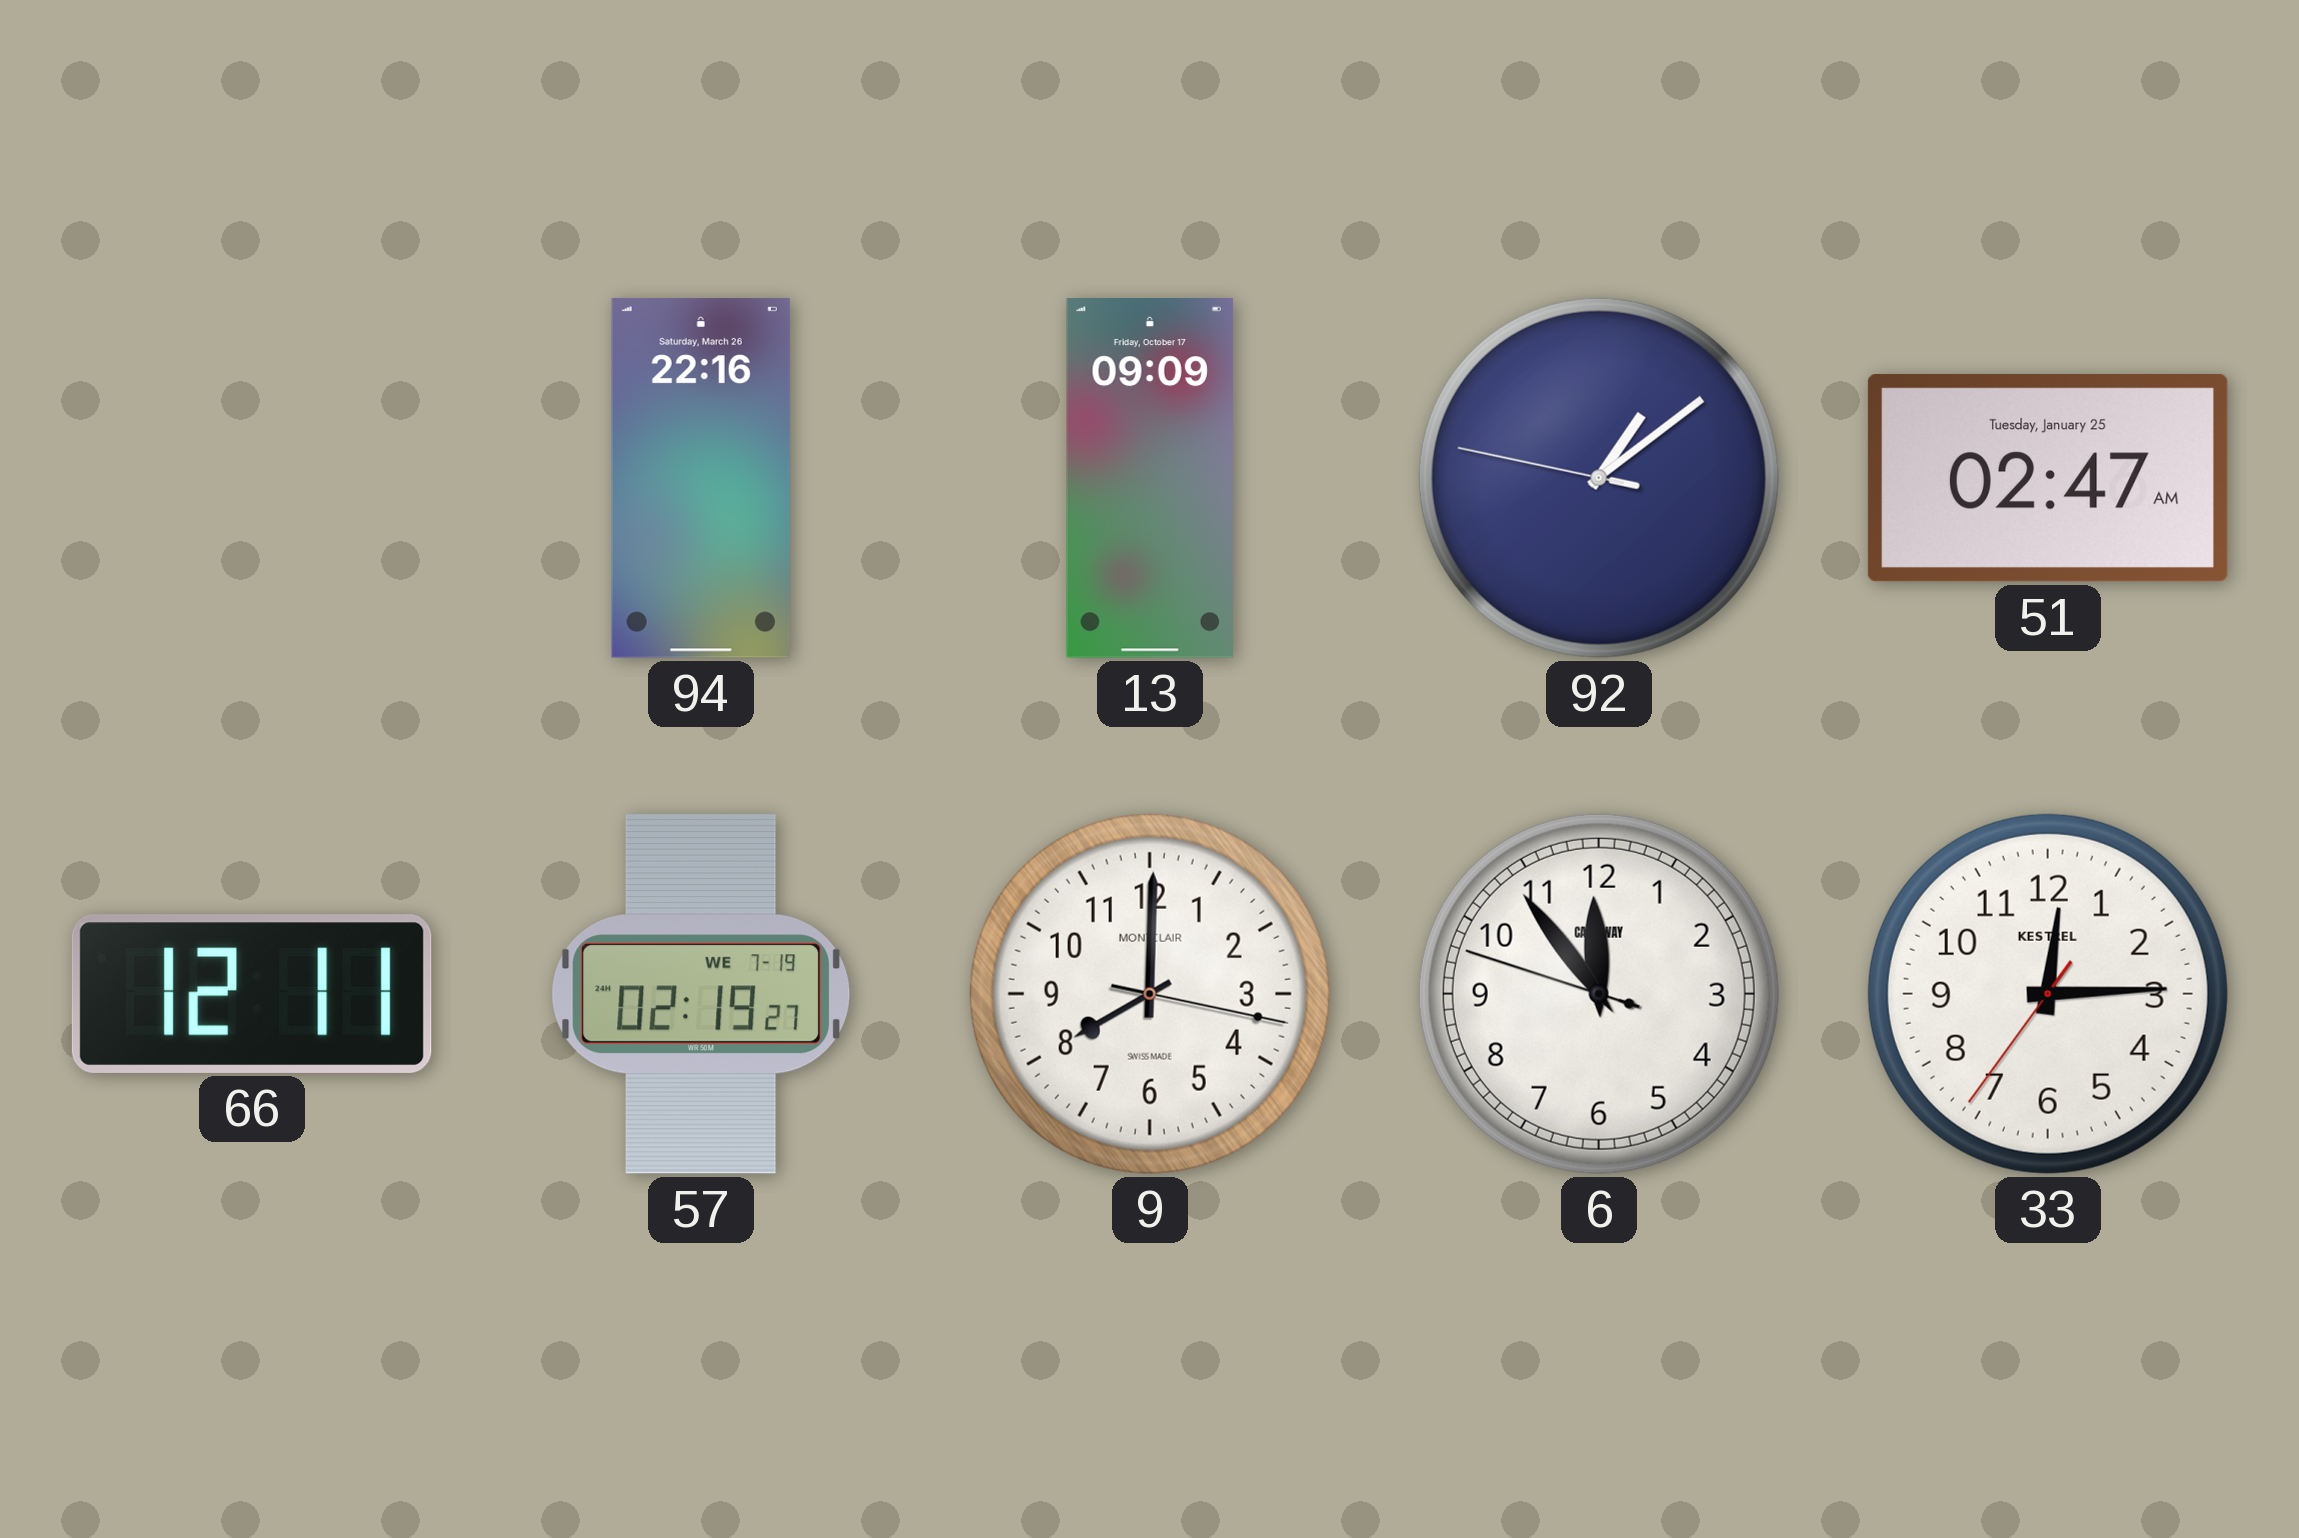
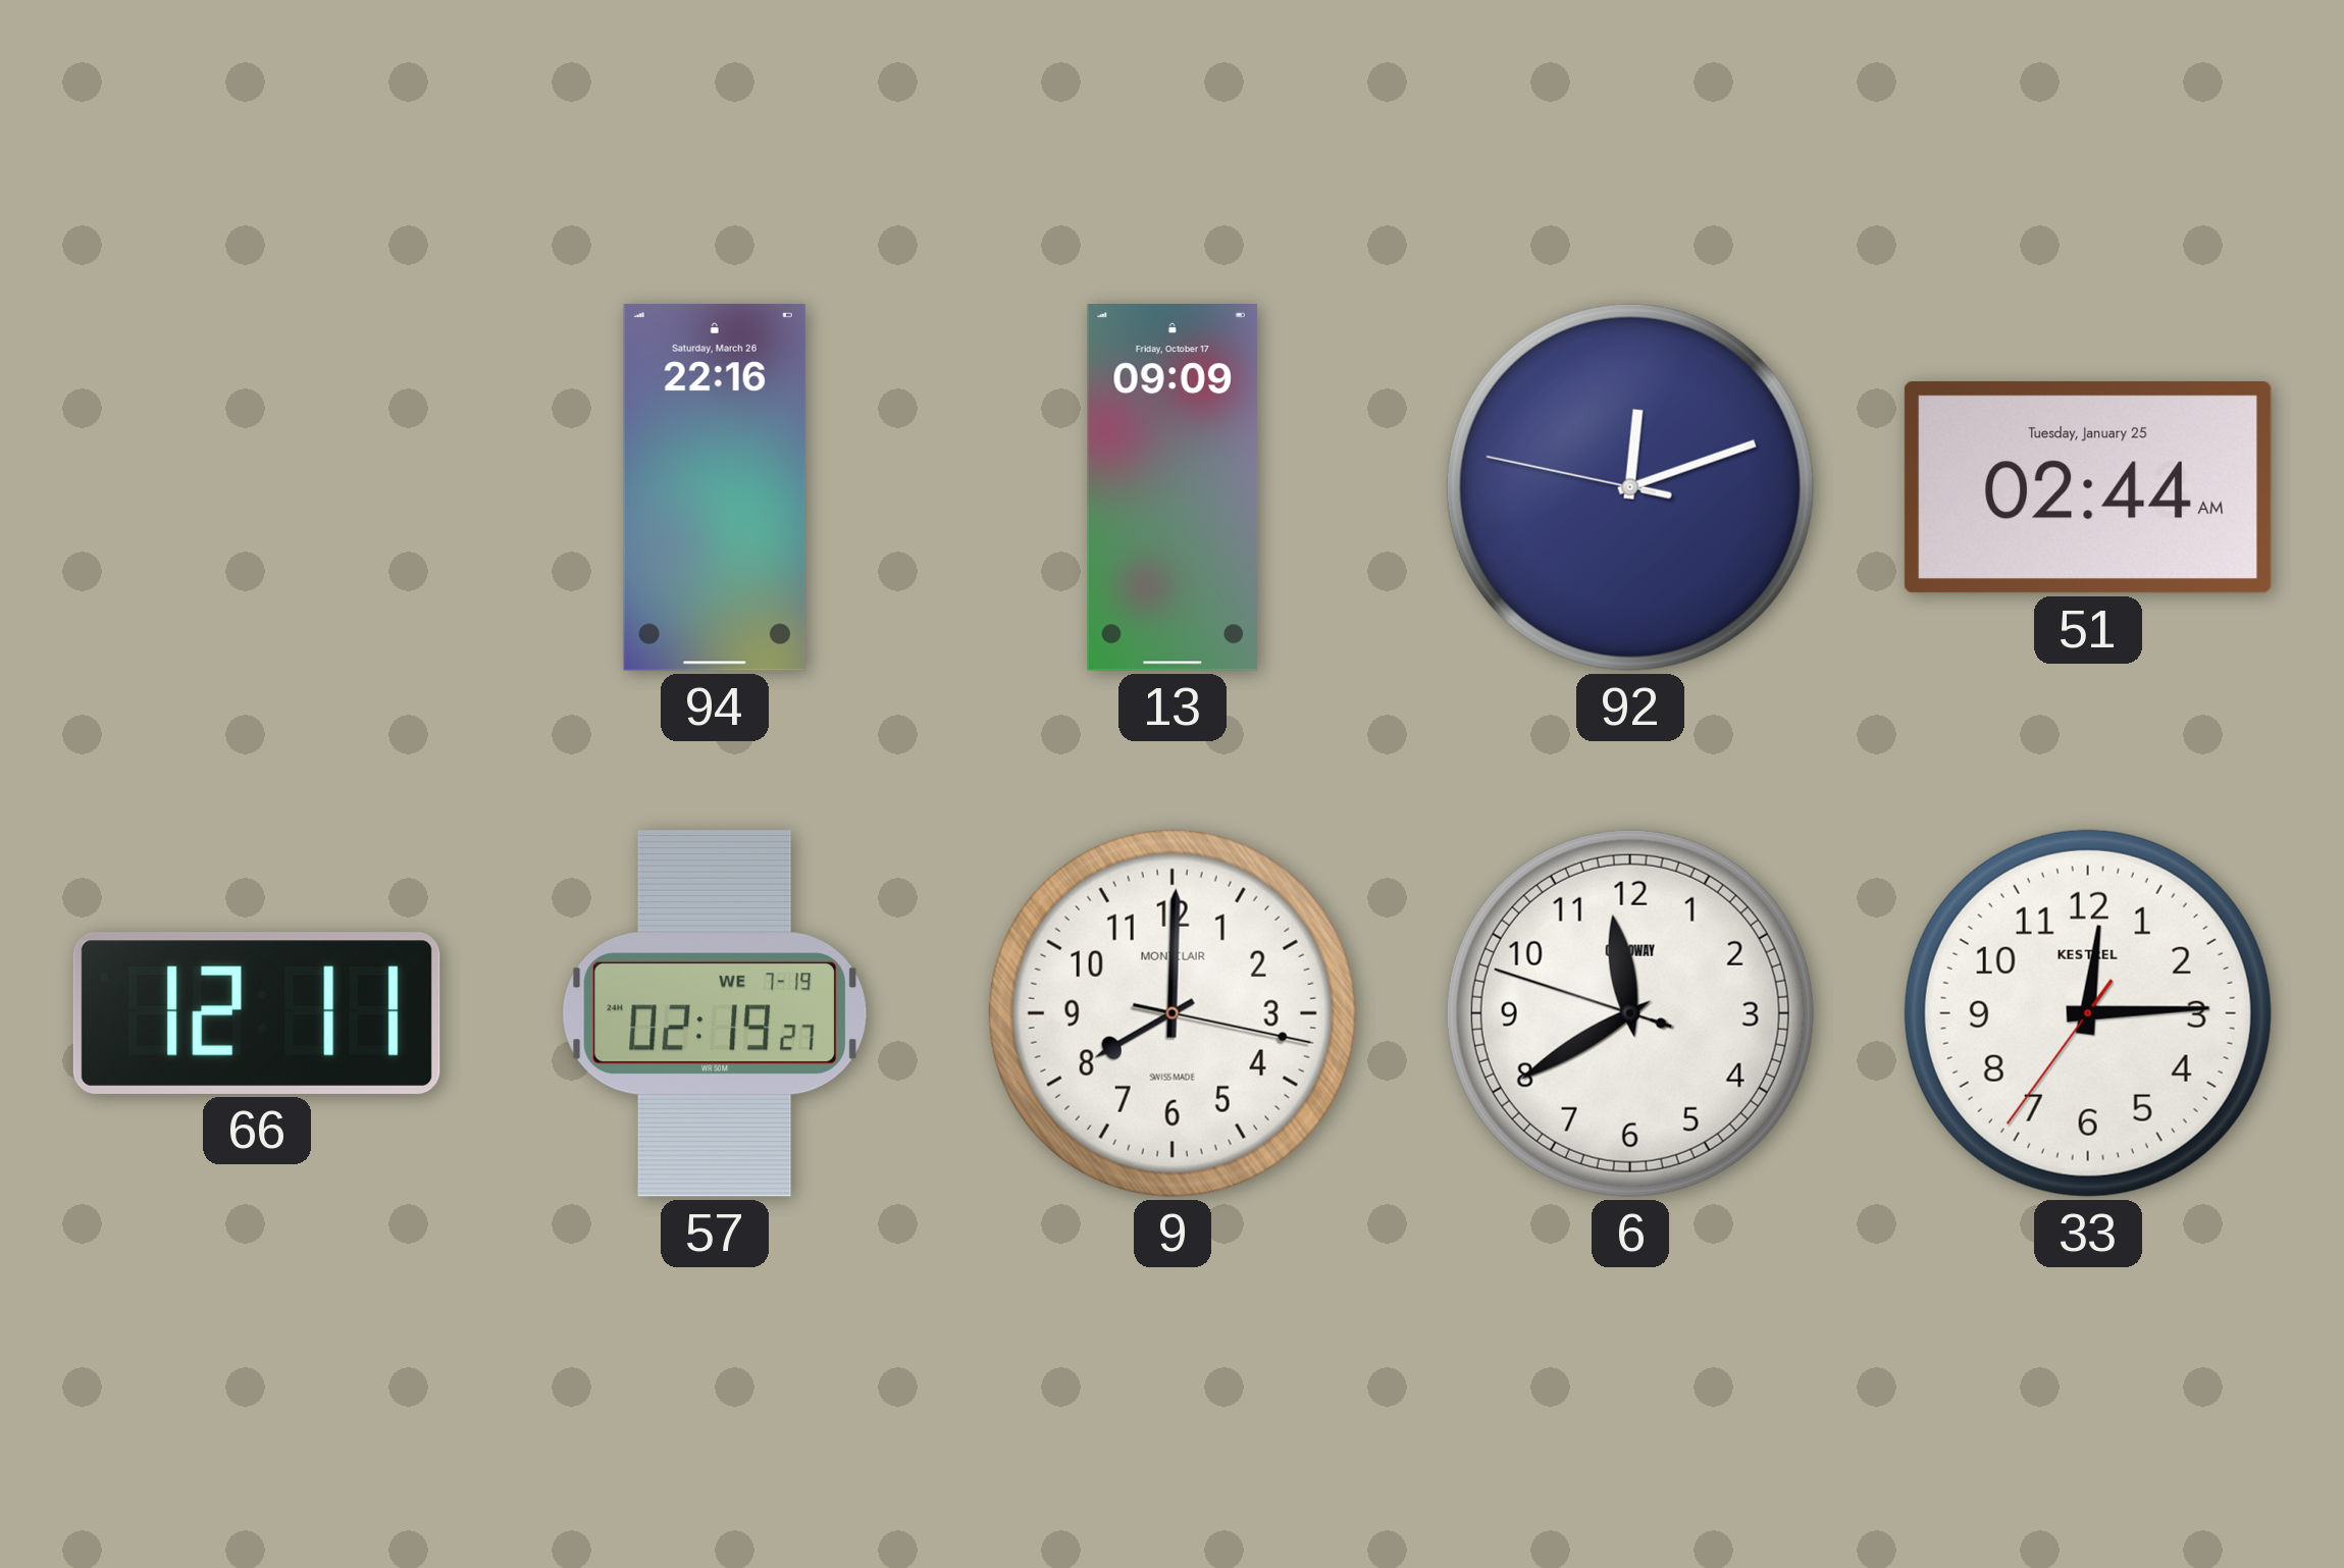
92: 1:08 -> 12:11 (1630, 487)
51: 02:47 -> 02:44 (2088, 487)
6: 11:53 -> 11:39 (1630, 1013)
